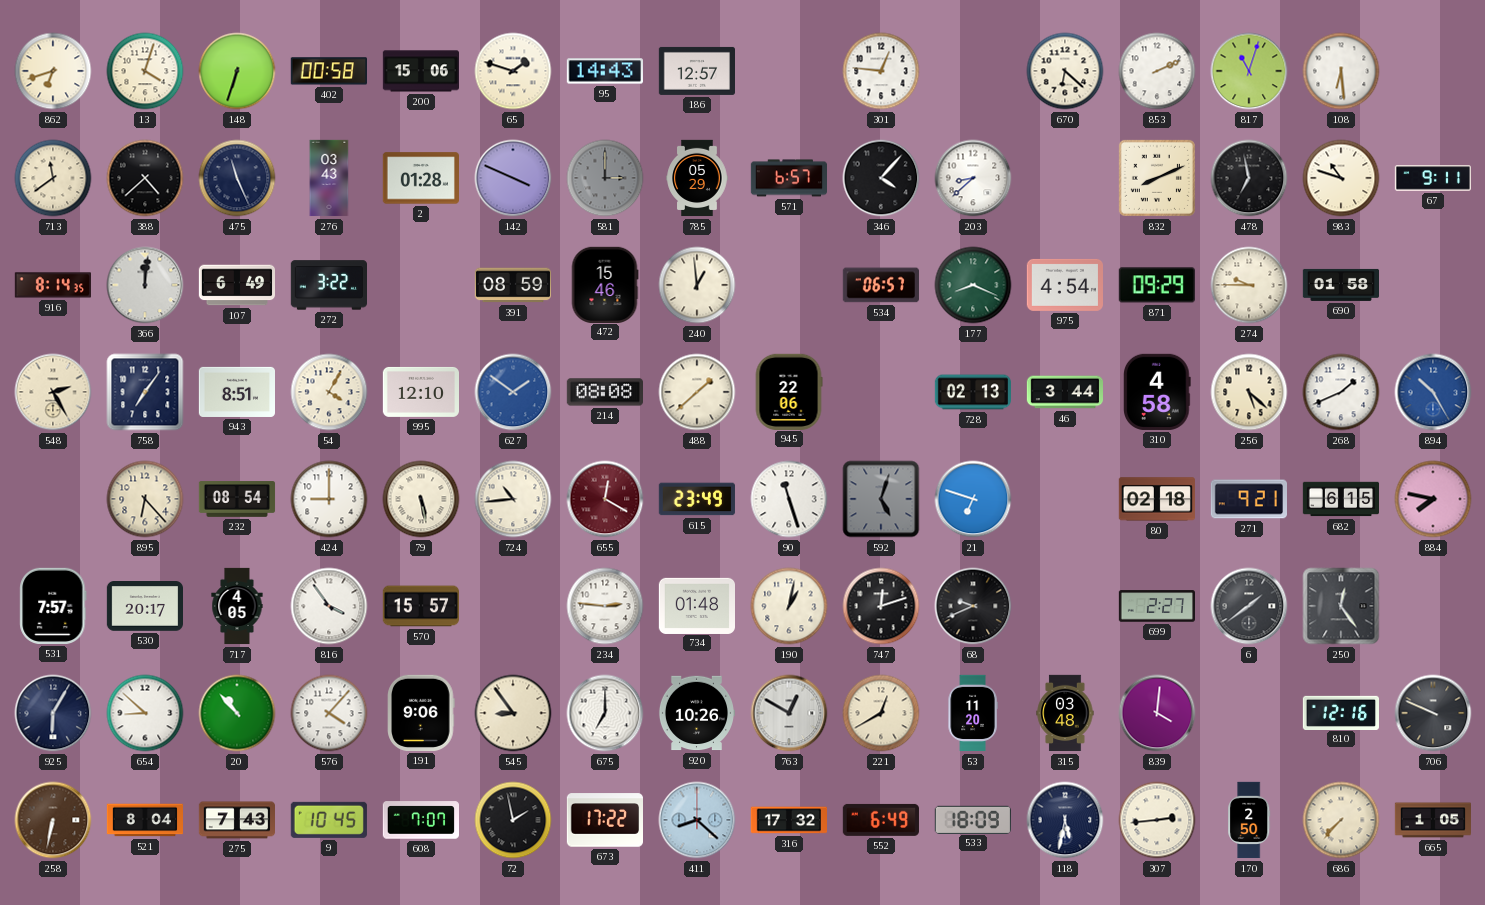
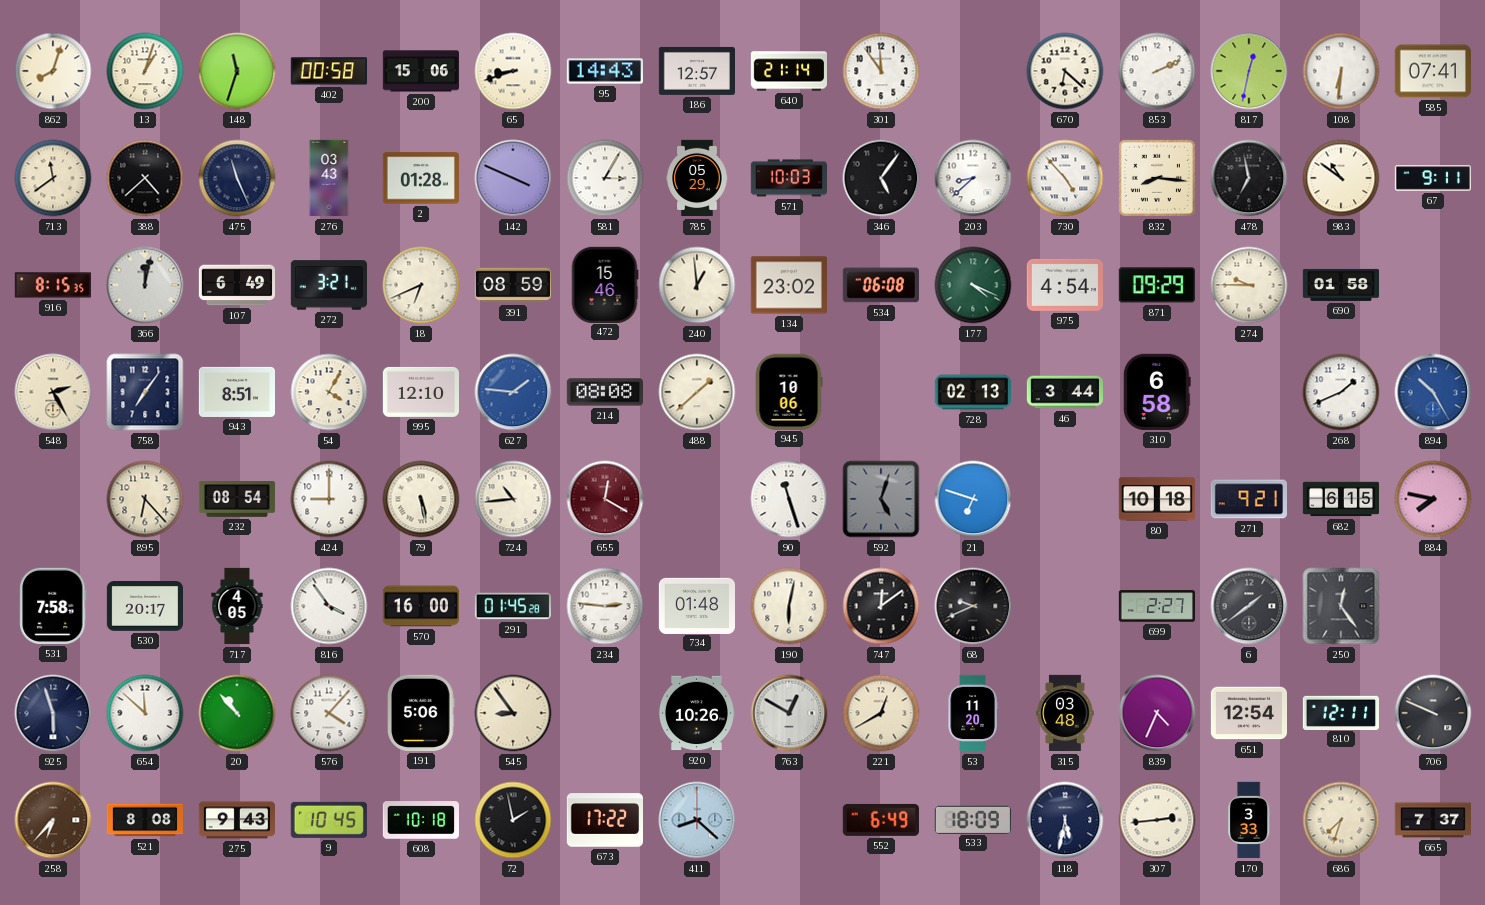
862: 6:42 -> 8:03 (53, 71)
13: 4:03 -> 1:03 (145, 71)
148: 6:33 -> 11:33 (237, 71)
65: 1:48 -> 8:42 (513, 71)
640: none -> 21:14 (788, 71)
301: 12:46 -> 11:54 (881, 71)
817: 11:03 -> 12:32 (1249, 71)
108: 6:29 -> 6:31 (1341, 71)
585: none -> 07:41 (1432, 71)
581: 3:00 -> 3:05 (605, 178)
581 dial: grey -> white (605, 178)
571: 6:57 -> 10:03 (788, 178)
346: 4:07 -> 5:06 (881, 178)
730: none -> 4:53 (1065, 178)
832: 8:11 -> 8:16 (1157, 178)
983: 10:48 -> 10:51 (1341, 178)
916: 8:14 -> 8:15 (52, 285)
366: 12:01 -> 12:02 (145, 285)
272: 3:22 -> 3:21 (328, 285)
18: none -> 6:41 (421, 285)
134: none -> 23:02 (788, 285)
534: 06:57 -> 06:08 (881, 285)
177: 8:19 -> 4:19 (973, 285)
627: 1:51 -> 1:46 (513, 392)
945: 22:06 -> 10:06 (789, 391)
310: 4:58 -> 6:58 (1158, 392)
256: 5:22 -> none (1249, 392)
615: 23:49 -> none (697, 499)
80: 02:18 -> 10:18 (1157, 499)
531: 7:57 -> 7:58 (53, 606)
570: 15:57 -> 16:00 (420, 606)
291: none -> 01:45 (513, 606)
190: 1:02 -> 6:02 (789, 606)
747: 12:12 -> 12:09 (881, 606)
925: 6:05 -> 5:57 (53, 713)
654: 8:52 -> 11:52 (145, 713)
191: 9:06 -> 5:06 (421, 713)
675: 7:00 -> none (605, 713)
839: 4:01 -> 4:34 (1157, 713)
651: none -> 12:54 (1248, 713)
810: 12:16 -> 12:11 (1340, 712)
258: 6:32 -> 6:37 (53, 820)
521: 8:04 -> 8:08 (144, 820)
275: 7:43 -> 9:43 (236, 820)
608: 7:07 -> 10:18 (420, 820)
316: 17:32 -> none (788, 820)
170: 2:50 -> 3:33 (1249, 820)
686: 7:37 -> 7:33 (1341, 820)
665: 1:05 -> 7:37 (1432, 820)
